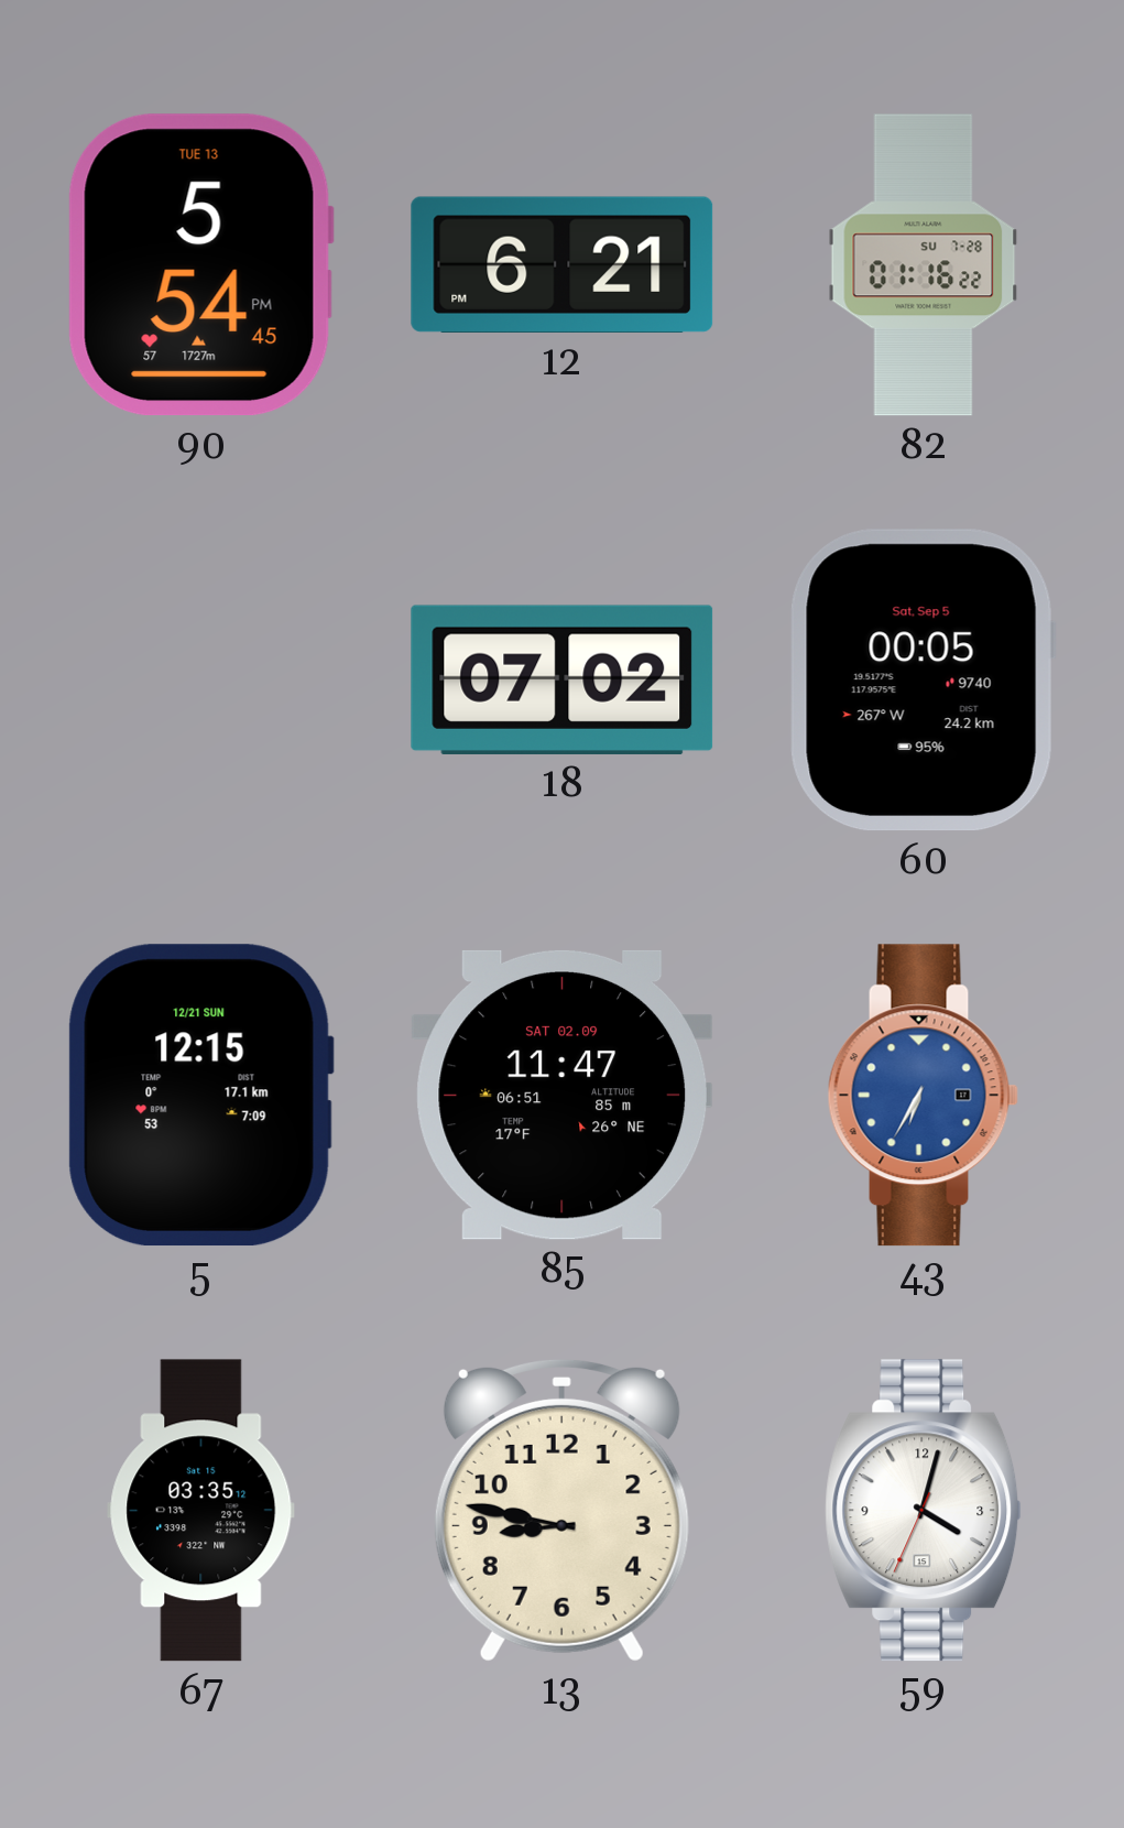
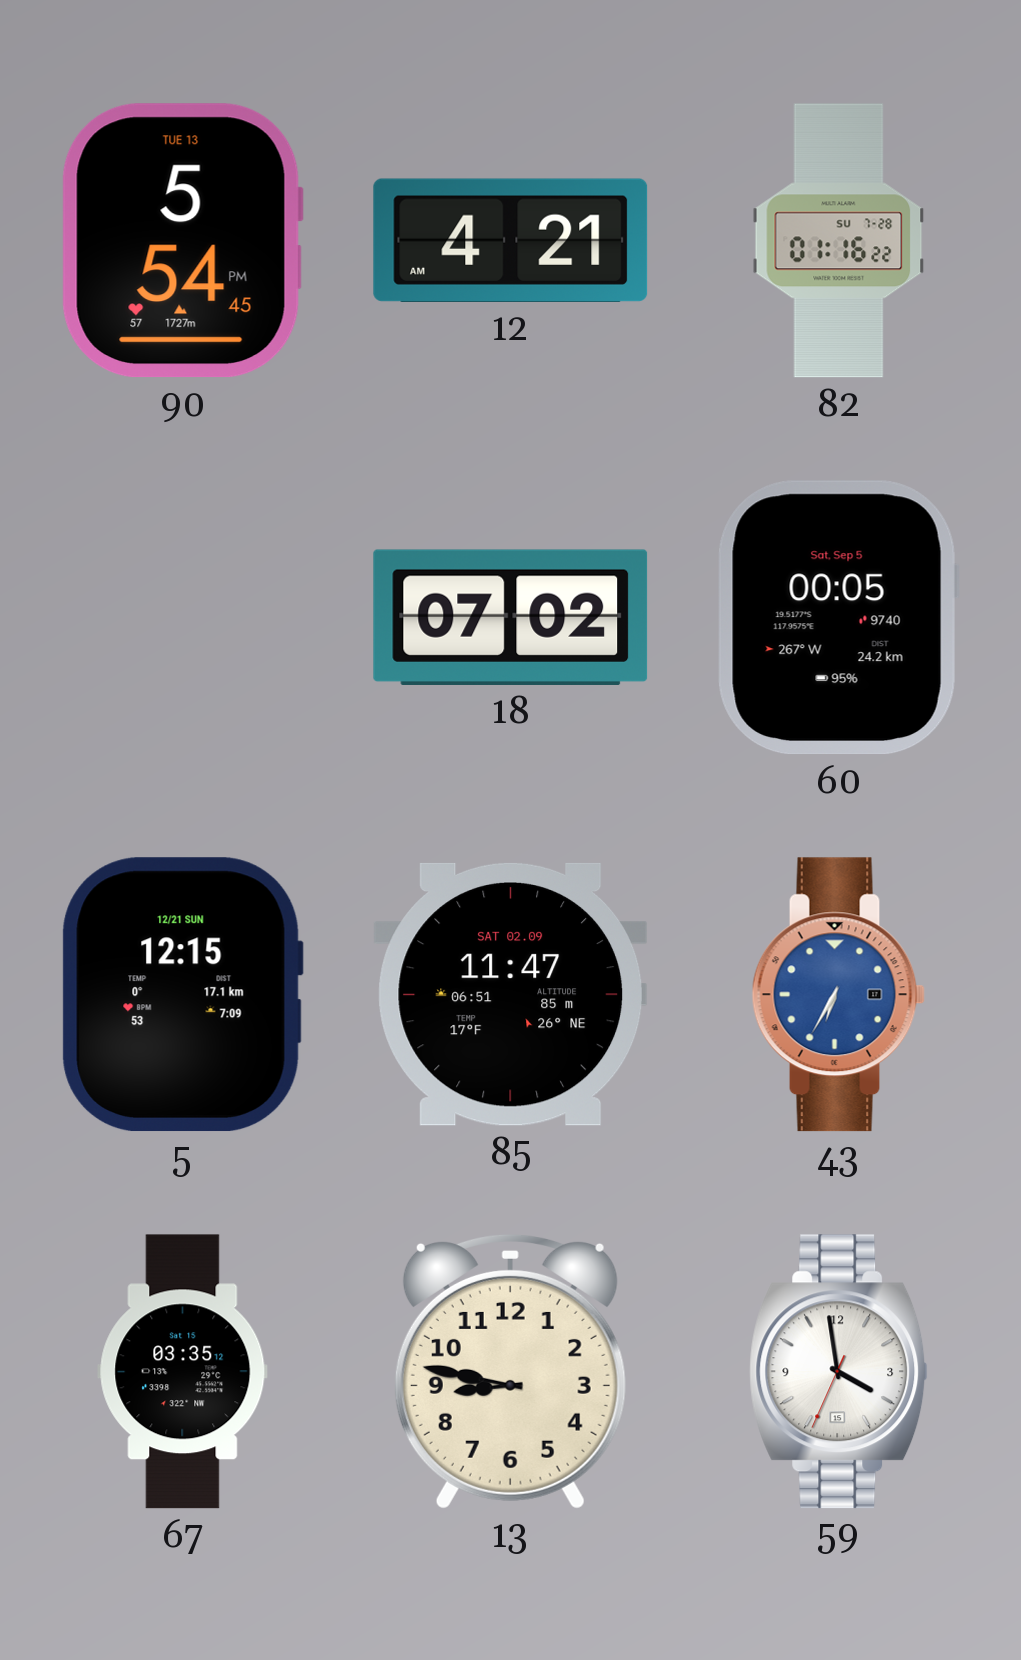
12: 6:21 -> 4:21 (511, 240)
59: 4:02 -> 3:58 (839, 1372)
